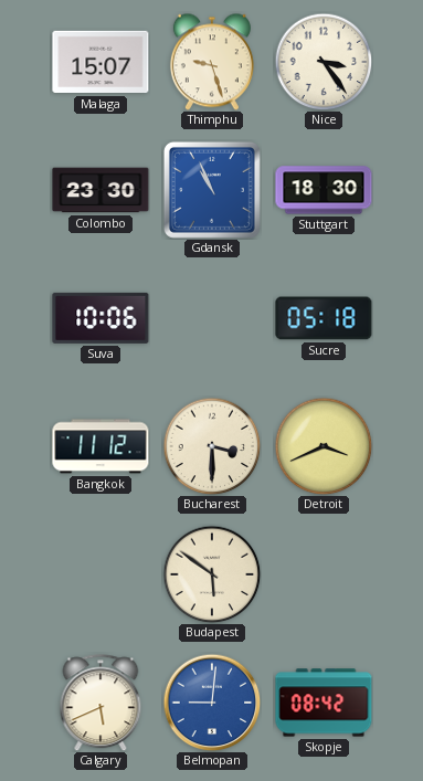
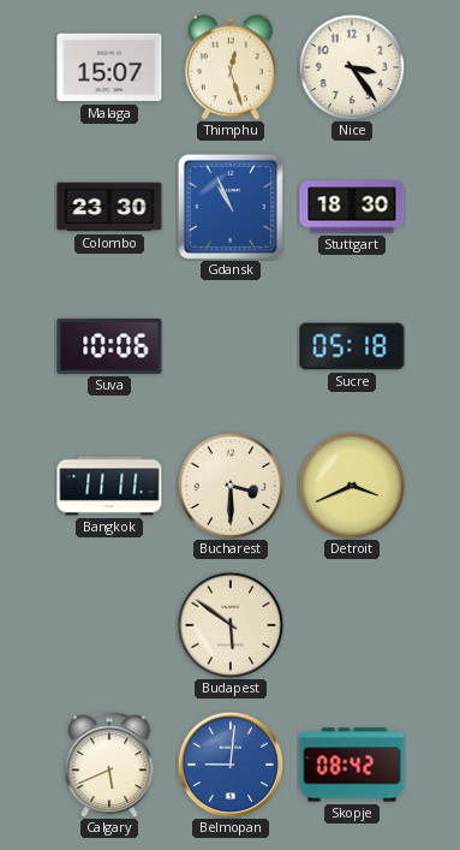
Thimphu: 9:27 -> 12:27 (231, 67)
Bangkok: 11:12 -> 11:11 (109, 486)
